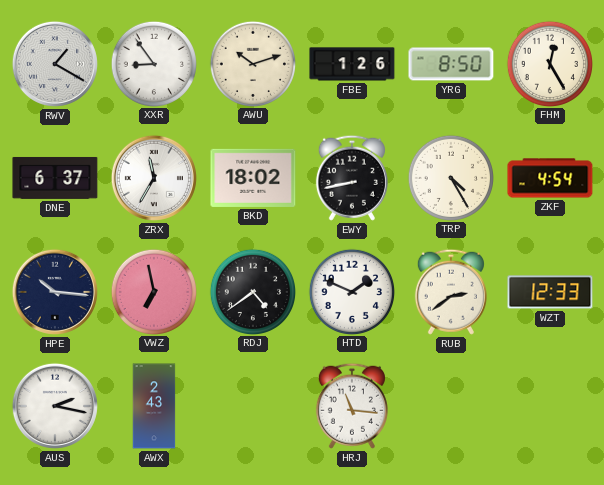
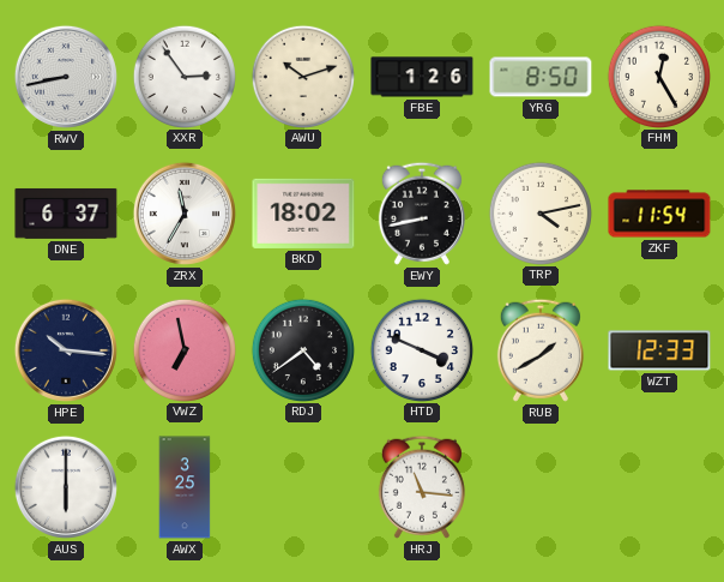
RWV: 1:20 -> 8:43 (66, 77)
XXR: 8:54 -> 2:54 (183, 76)
TRP: 4:25 -> 4:13 (539, 212)
ZKF: 4:54 -> 11:54 (659, 214)
HTD: 1:49 -> 3:49 (421, 349)
RUB: 2:39 -> 1:40 (541, 350)
AUS: 2:17 -> 6:00 (66, 487)
AWX: 2:43 -> 3:25 (185, 487)
